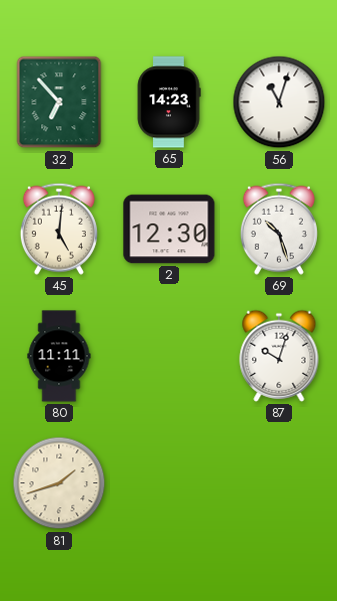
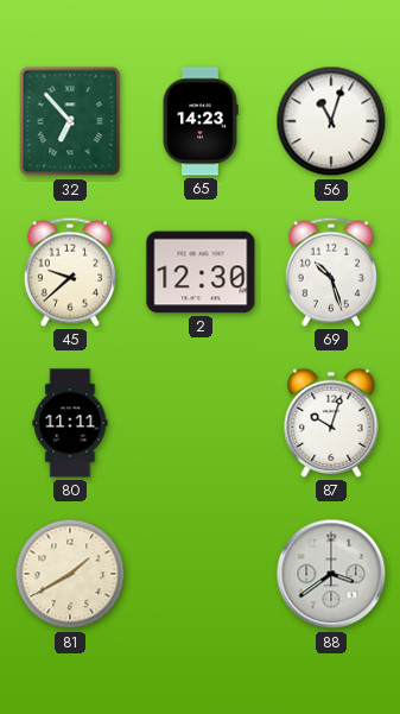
45: 5:01 -> 9:38 (70, 272)
81: 1:42 -> 1:40 (70, 574)
88: none -> 3:39 (331, 574)
